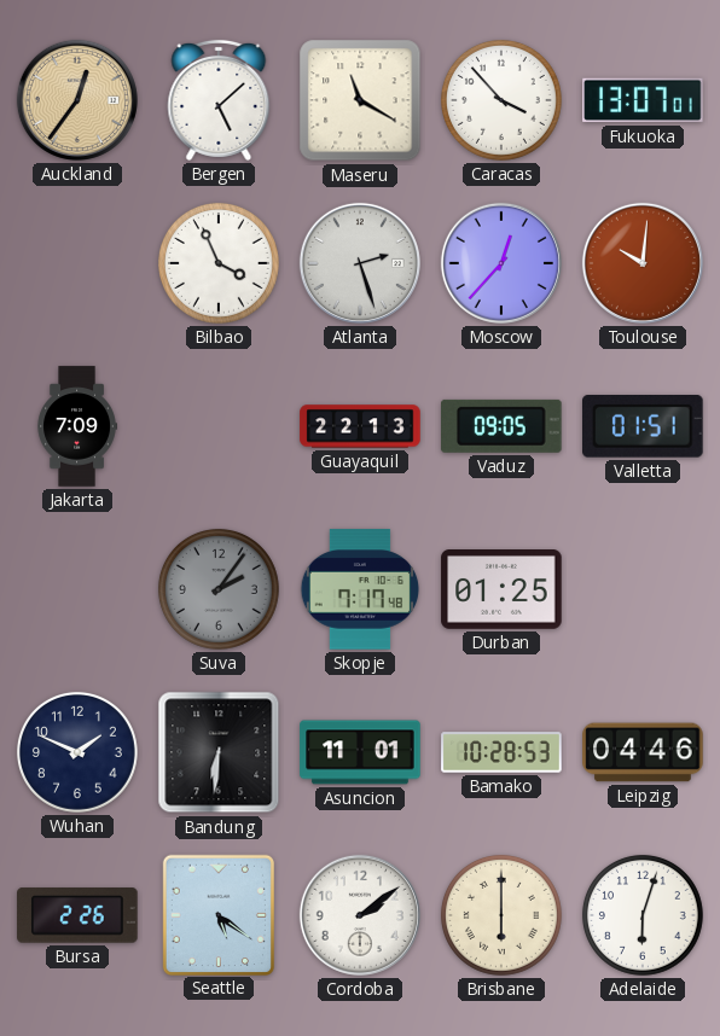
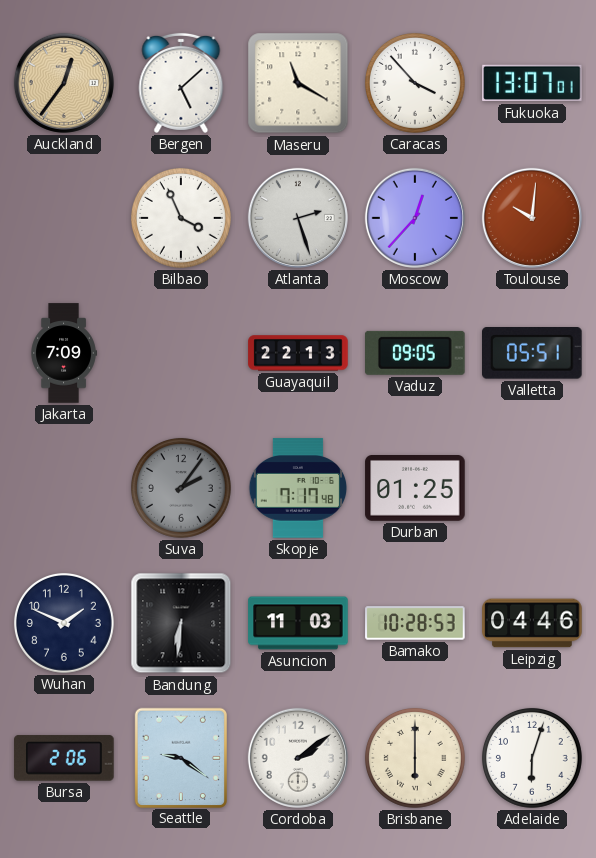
Valletta: 01:51 -> 05:51 (533, 354)
Asuncion: 11:01 -> 11:03 (298, 623)
Bursa: 2:26 -> 2:06 (64, 758)
Seattle: 5:21 -> 9:21 (181, 757)
